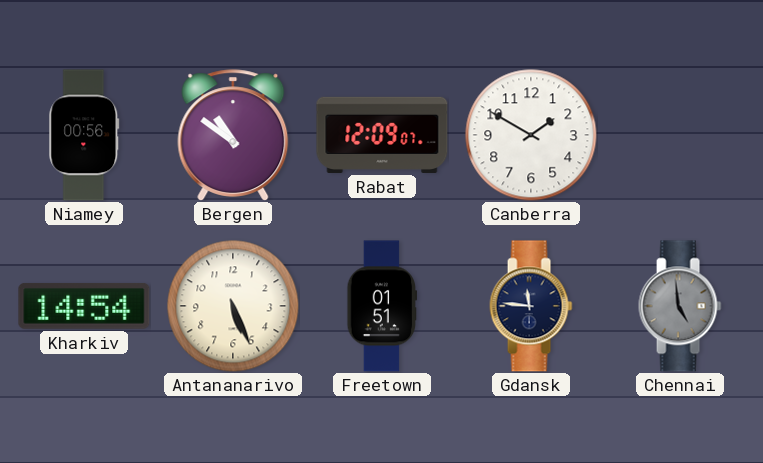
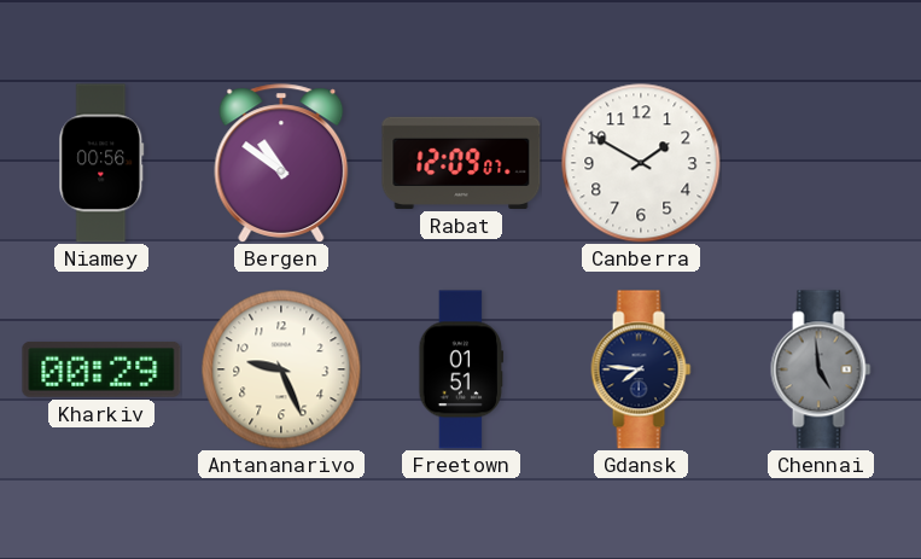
Kharkiv: 14:54 -> 00:29 (101, 369)
Antananarivo: 5:26 -> 9:26 (281, 369)
Gdansk: 11:46 -> 7:46 (641, 369)
